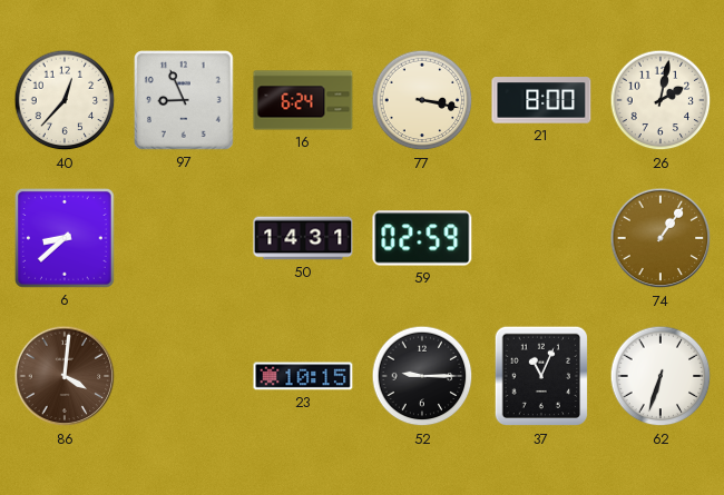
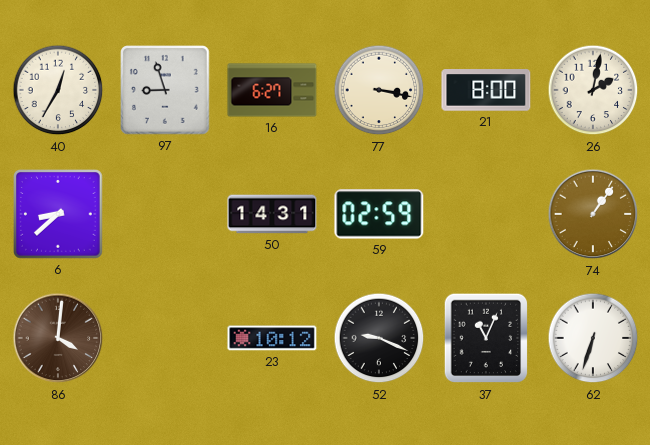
40: 12:37 -> 12:35 (58, 90)
97: 8:56 -> 8:57 (166, 91)
16: 6:24 -> 6:27 (272, 90)
23: 10:15 -> 10:12 (272, 338)
52: 9:15 -> 9:19 (379, 338)
